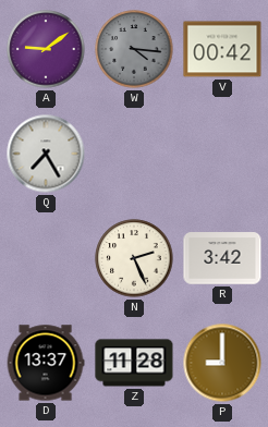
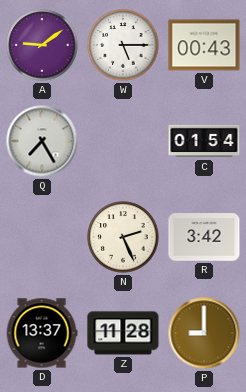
W: 4:16 -> 5:15 (123, 45)
W dial: grey -> white (123, 45)
V: 00:42 -> 00:43 (204, 45)
C: none -> 01:54 (204, 141)
